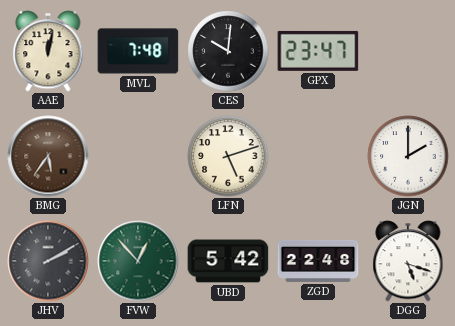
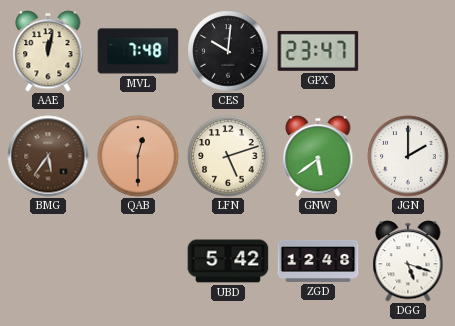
QAB: none -> 12:30 (138, 156)
GNW: none -> 5:39 (318, 156)
JHV: 2:10 -> none (48, 261)
FVW: 12:53 -> none (138, 261)
ZGD: 22:48 -> 12:48 (318, 261)
